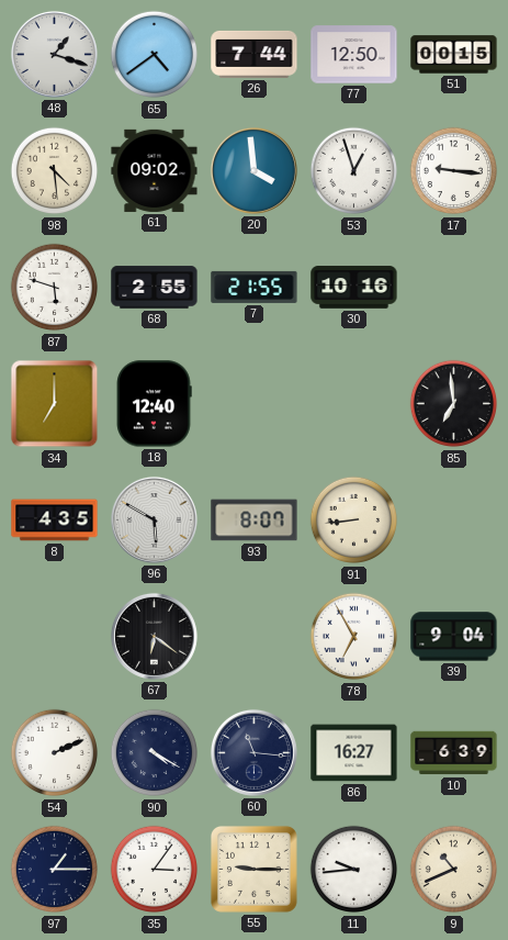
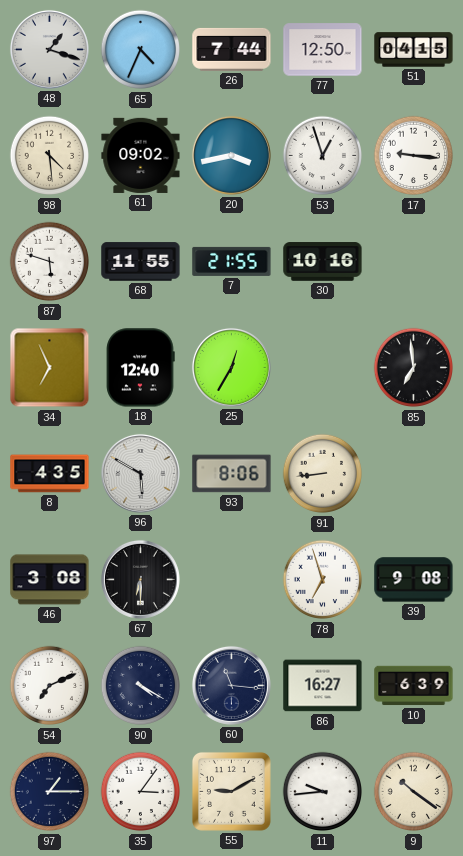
65: 4:39 -> 4:34 (141, 50)
51: 00:15 -> 04:15 (414, 50)
20: 3:59 -> 3:43 (231, 155)
68: 2:55 -> 11:55 (141, 262)
34: 7:00 -> 6:56 (50, 368)
25: none -> 12:35 (231, 367)
93: 8:07 -> 8:06 (232, 474)
46: none -> 3:08 (50, 580)
67: 6:21 -> 6:30 (140, 579)
78: 6:55 -> 6:57 (323, 580)
39: 9:04 -> 9:08 (414, 580)
54: 2:11 -> 7:11 (50, 686)
55: 9:15 -> 9:10 (231, 791)
9: 10:41 -> 10:21 (414, 792)
